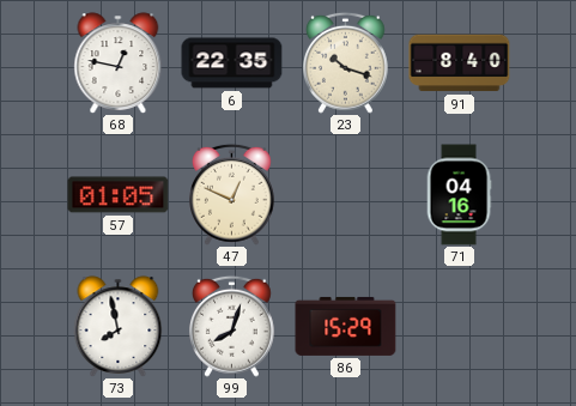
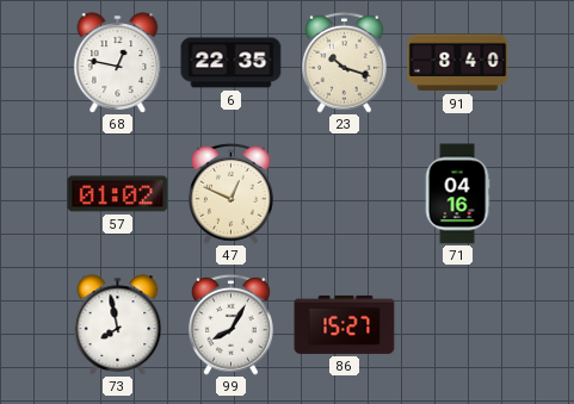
57: 01:05 -> 01:02 (118, 194)
99: 8:03 -> 8:05 (232, 324)
86: 15:29 -> 15:27 (345, 324)
